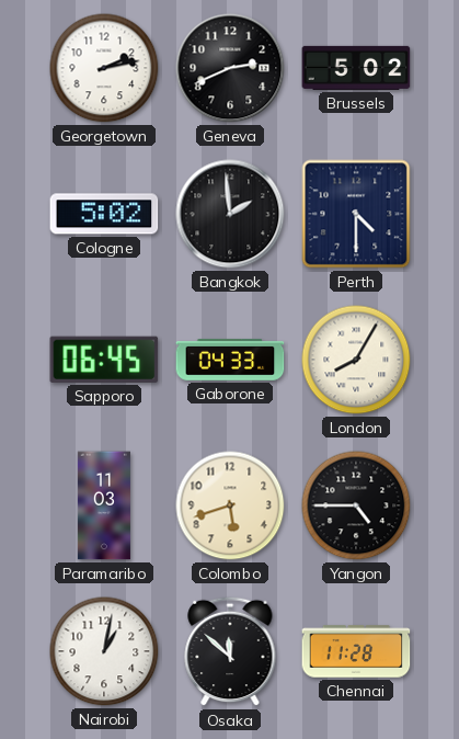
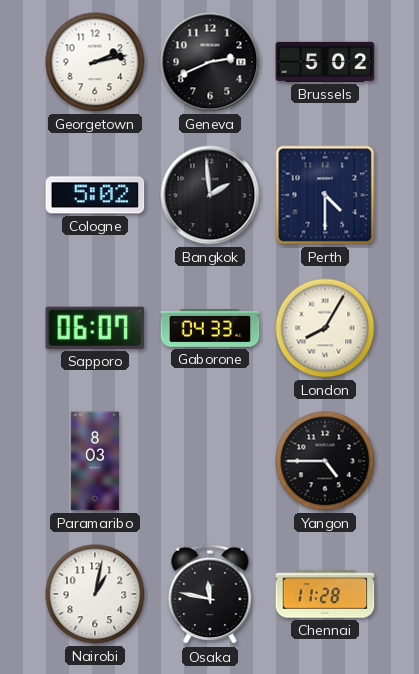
Sapporo: 06:45 -> 06:07 (95, 328)
Paramaribo: 11:03 -> 8:03 (95, 461)
Colombo: 5:42 -> none (230, 505)
Osaka: 11:52 -> 11:47 (210, 594)
